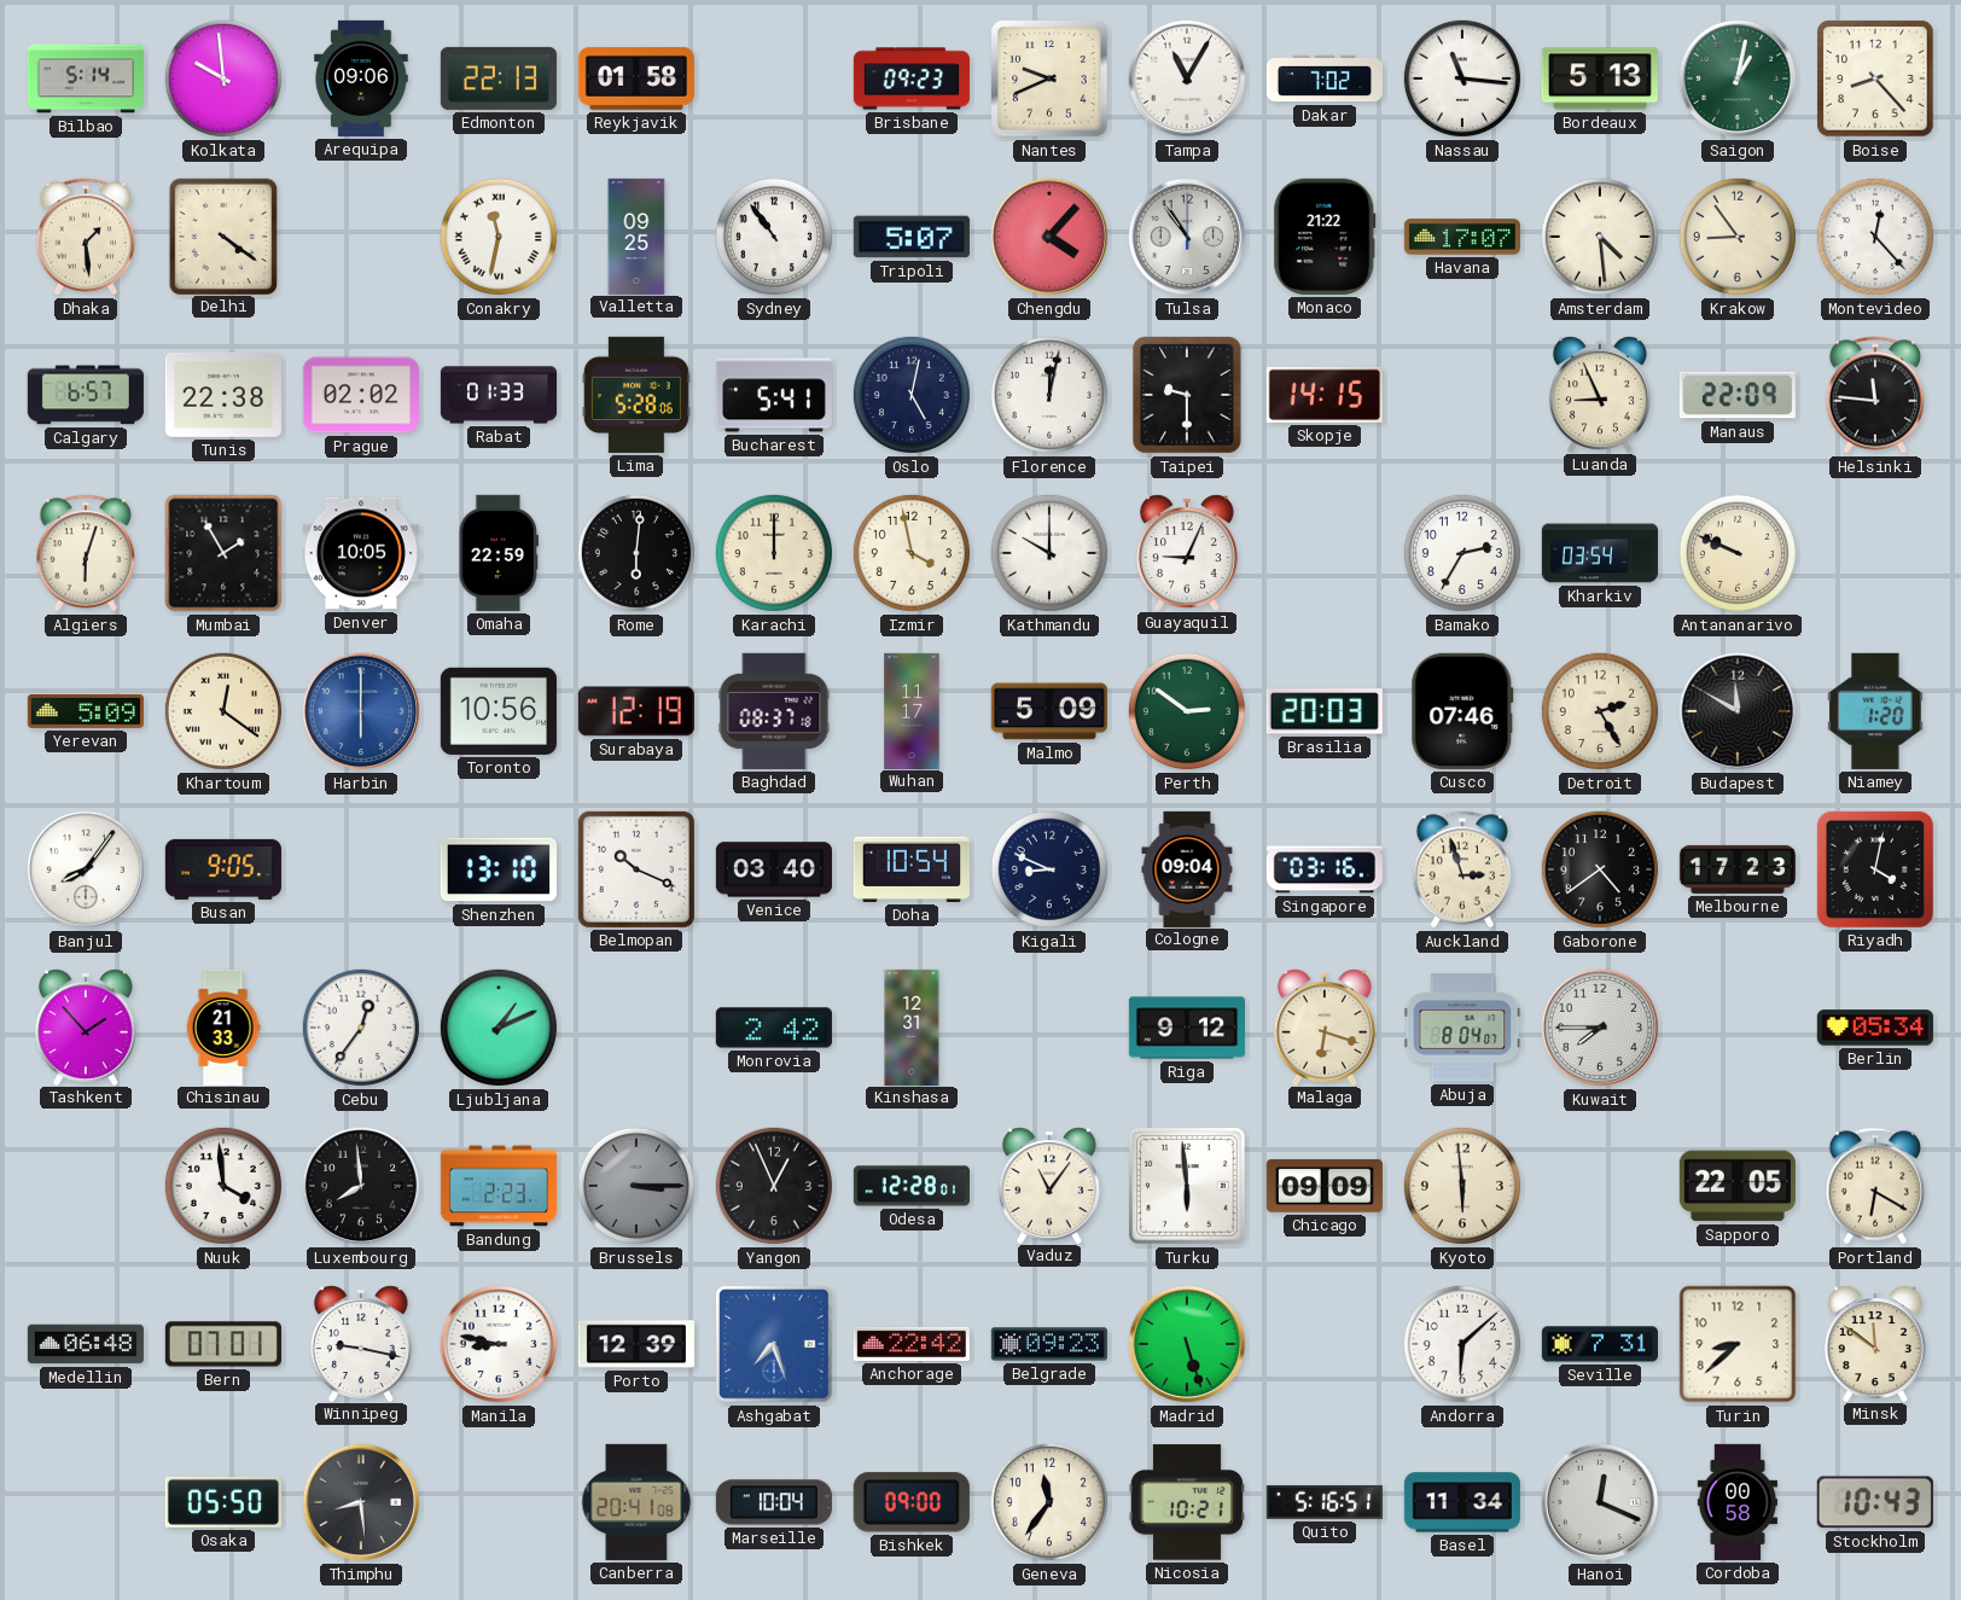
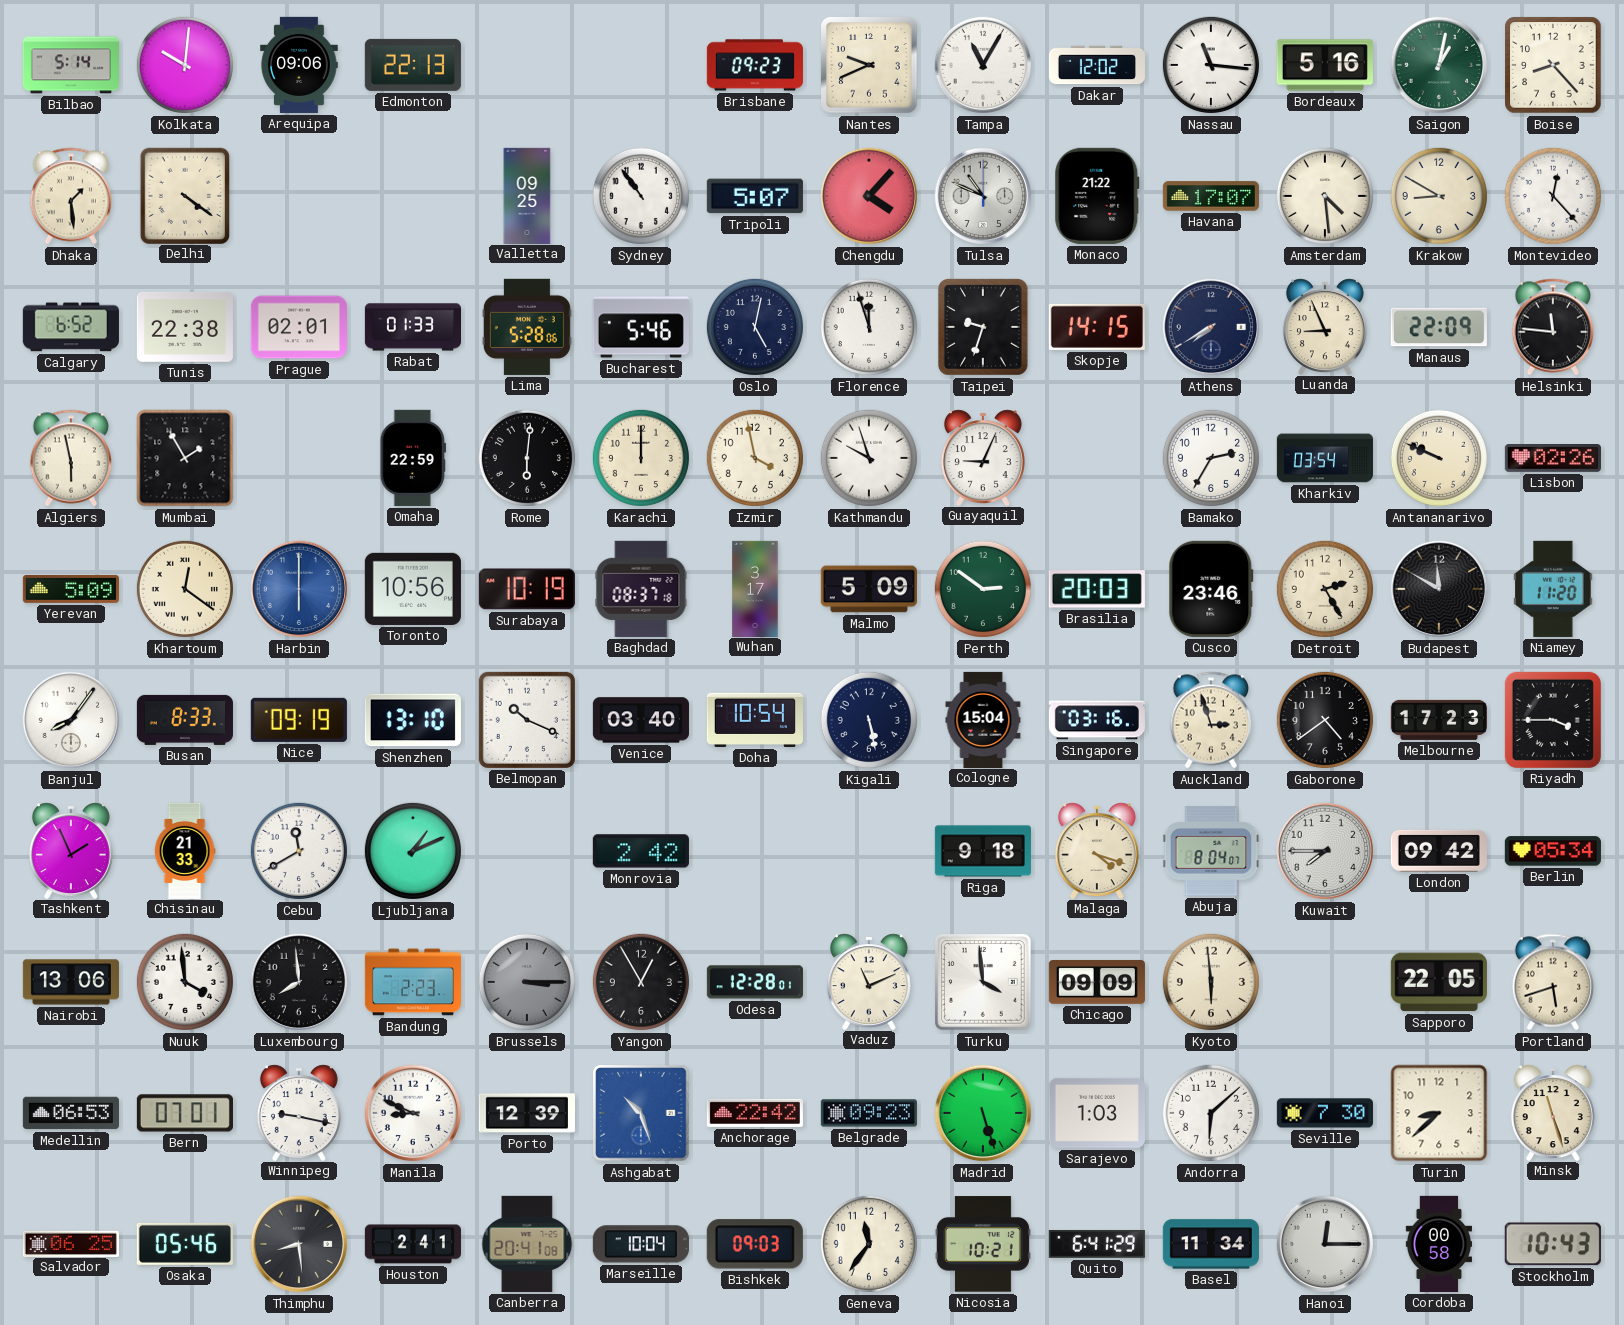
Kolkata: 9:59 -> 10:01 (185, 65)
Reykjavik: 01:58 -> none (636, 78)
Dakar: 7:02 -> 12:02 (1096, 65)
Bordeaux: 5:13 -> 5:16 (1325, 65)
Conakry: 11:32 -> none (499, 237)
Tulsa: 10:54 -> 10:49 (983, 196)
Krakow: 8:54 -> 8:50 (1439, 196)
Calgary: 6:57 -> 6:52 (71, 327)
Prague: 02:02 -> 02:01 (299, 327)
Bucharest: 5:41 -> 5:46 (641, 327)
Florence: 12:02 -> 11:57 (869, 327)
Taipei: 9:30 -> 9:33 (983, 328)
Athens: none -> 7:40 (1211, 327)
Algiers: 6:03 -> 5:58 (71, 458)
Denver: 10:05 -> none (361, 553)
Kathmandu: 10:00 -> 9:57 (869, 458)
Lisbon: none -> 02:26 (1553, 458)
Surabaya: 12:19 -> 10:19 (527, 589)
Wuhan: 11:17 -> 3:17 (755, 588)
Cusco: 07:46 -> 23:46 (1211, 589)
Niamey: 1:20 -> 11:20 (1553, 589)
Busan: 9:05 -> 8:33 (185, 720)
Nice: none -> 09:19 (299, 720)
Kigali: 8:49 -> 5:28 (869, 720)
Cologne: 09:04 -> 15:04 (983, 719)
Riyadh: 4:02 -> 3:45 (1553, 720)
Tashkent: 1:53 -> 1:56 (71, 850)
Cebu: 12:36 -> 11:40 (299, 851)
Kinshasa: 12:31 -> none (912, 1026)
Riga: 9:12 -> 9:18 (983, 851)
Malaga: 6:18 -> 4:18 (1097, 850)
London: none -> 09:42 (1439, 851)
Nairobi: none -> 13:06 (71, 982)
Yangon: 12:56 -> 12:55 (641, 982)
Vaduz: 11:06 -> 11:11 (869, 981)
Turku: 5:59 -> 3:59 (983, 982)
Portland: 6:20 -> 5:42 (1553, 982)
Medellin: 06:48 -> 06:53 (71, 1113)
Manila: 8:47 -> 8:49 (413, 1113)
Ashgabat: 7:27 -> 10:27 (641, 1113)
Sarajevo: none -> 1:03 (1097, 1113)
Seville: 7:31 -> 7:30 (1325, 1113)
Minsk: 11:51 -> 11:27 (1553, 1112)
Salvador: none -> 06:25 (71, 1243)
Osaka: 05:50 -> 05:46 (185, 1244)
Houston: none -> 2:41 (413, 1244)
Bishkek: 09:00 -> 09:03 (755, 1244)
Quito: 5:16 -> 6:41 (1097, 1244)
Hanoi: 12:19 -> 12:15 (1325, 1244)
